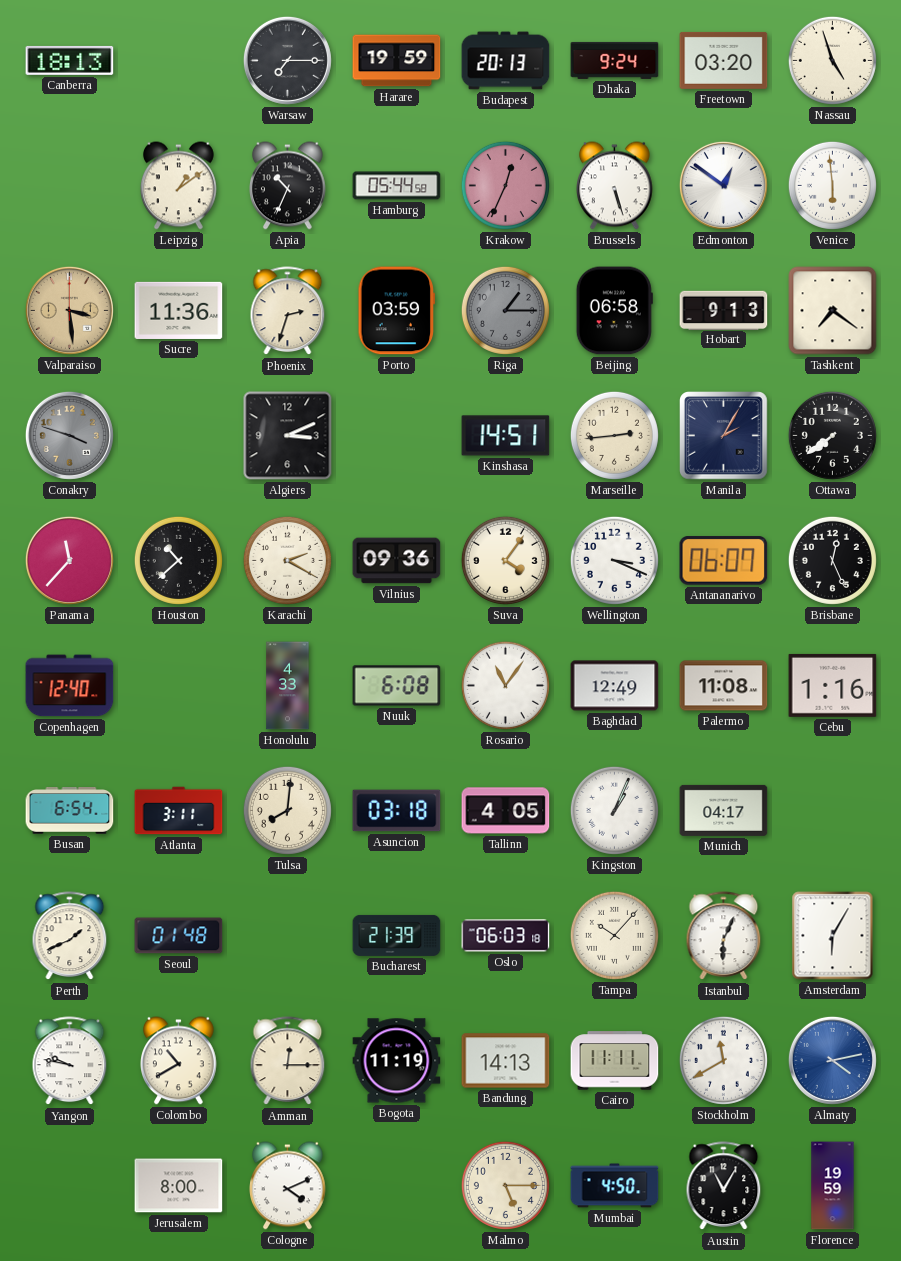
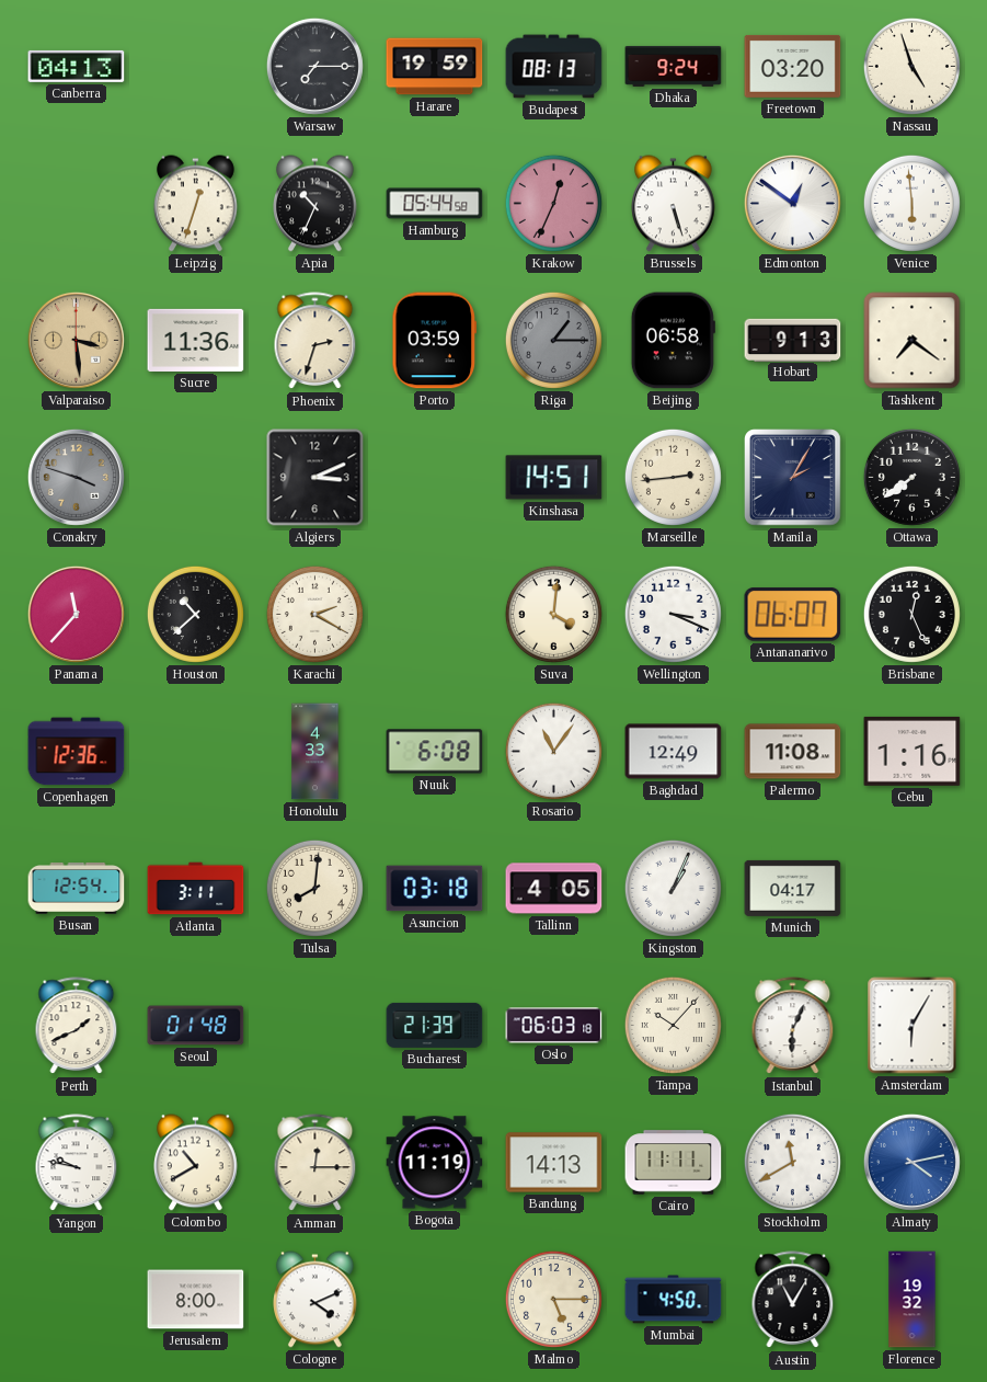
Canberra: 18:13 -> 04:13 (77, 66)
Budapest: 20:13 -> 08:13 (554, 67)
Leipzig: 1:09 -> 12:33 (196, 204)
Vilnius: 09:36 -> none (397, 561)
Suva: 4:06 -> 4:01 (553, 614)
Copenhagen: 12:40 -> 12:36 (77, 752)
Busan: 6:54 -> 12:54 (77, 889)
Florence: 19:59 -> 19:32 (913, 1300)
